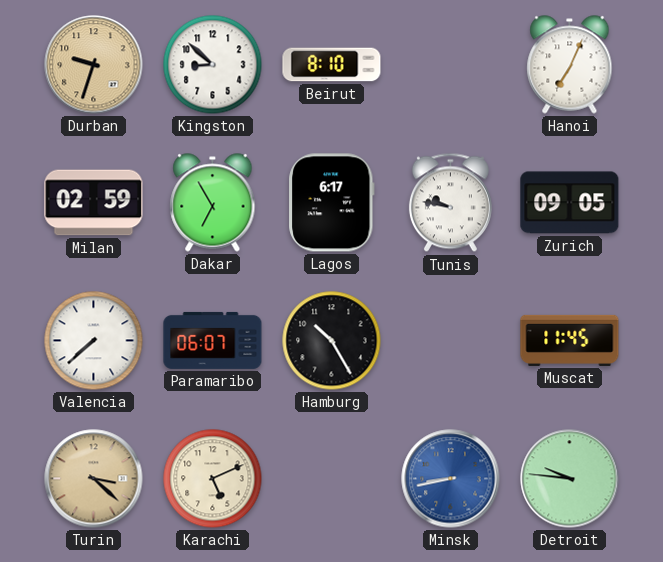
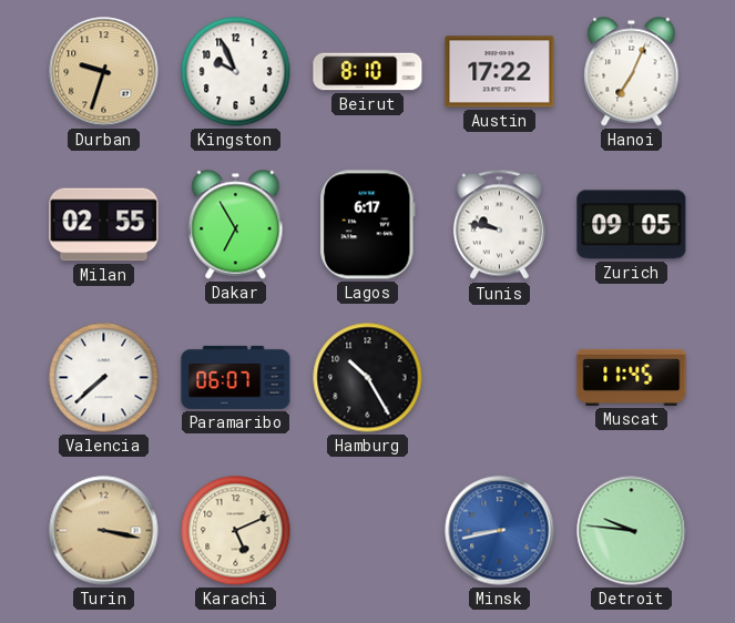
Kingston: 8:52 -> 9:56 (236, 72)
Austin: none -> 17:22 (500, 72)
Milan: 02:59 -> 02:55 (104, 225)
Turin: 3:22 -> 3:17 (104, 531)
